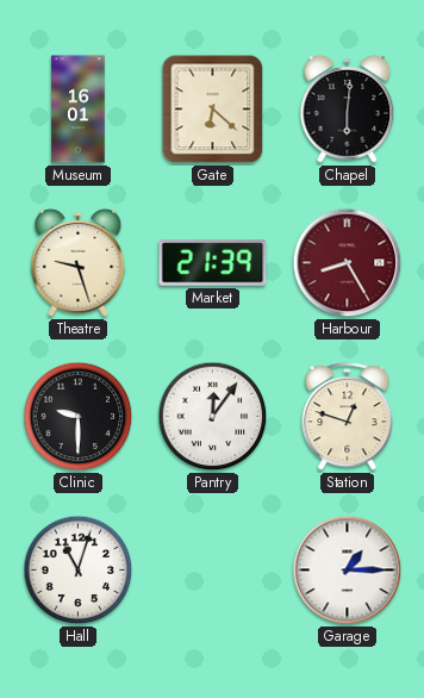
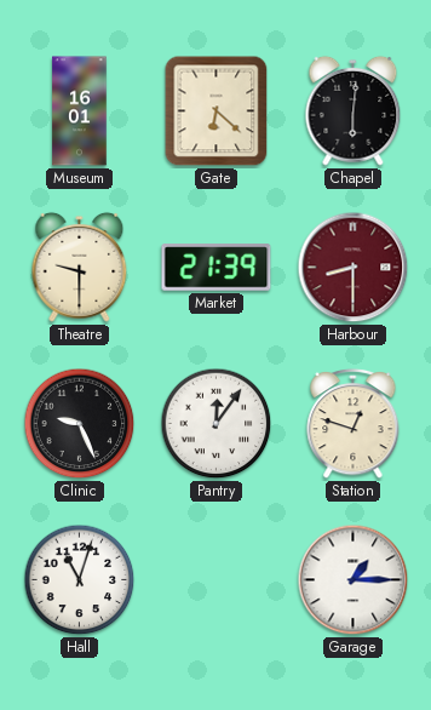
Theatre: 9:27 -> 9:30 (80, 267)
Harbour: 8:25 -> 8:30 (354, 268)
Clinic: 9:30 -> 9:26 (80, 424)
